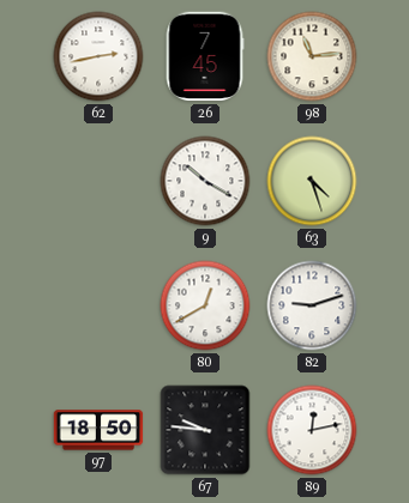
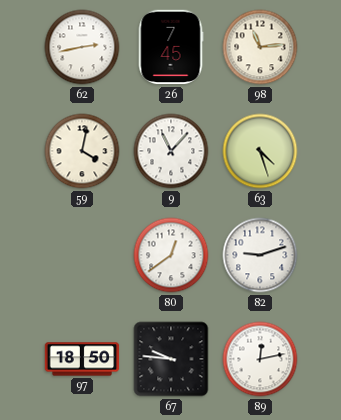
59: none -> 4:02 (82, 151)
9: 10:20 -> 11:07 (171, 151)
80: 12:40 -> 12:39 (171, 255)
